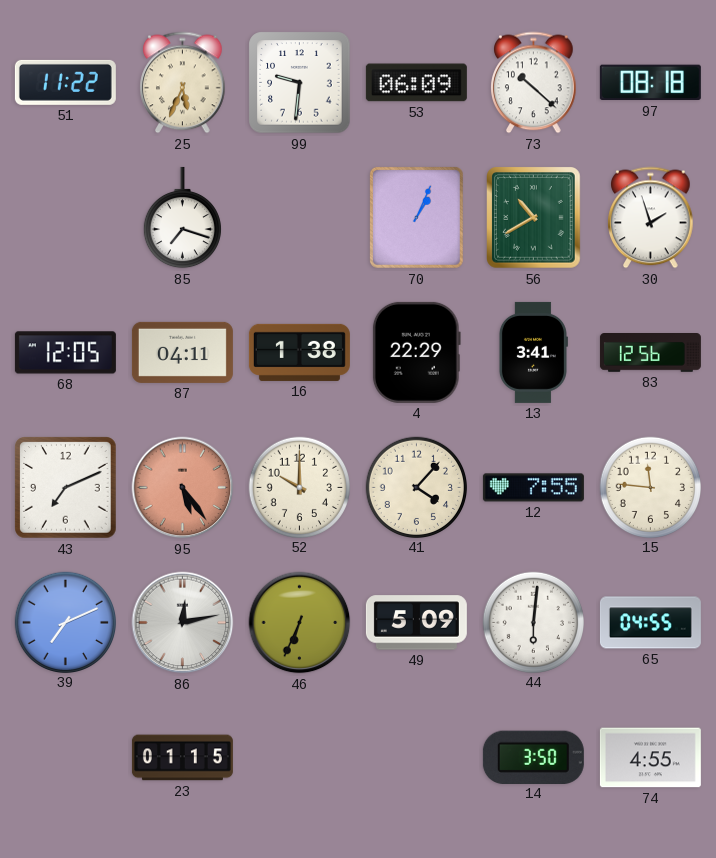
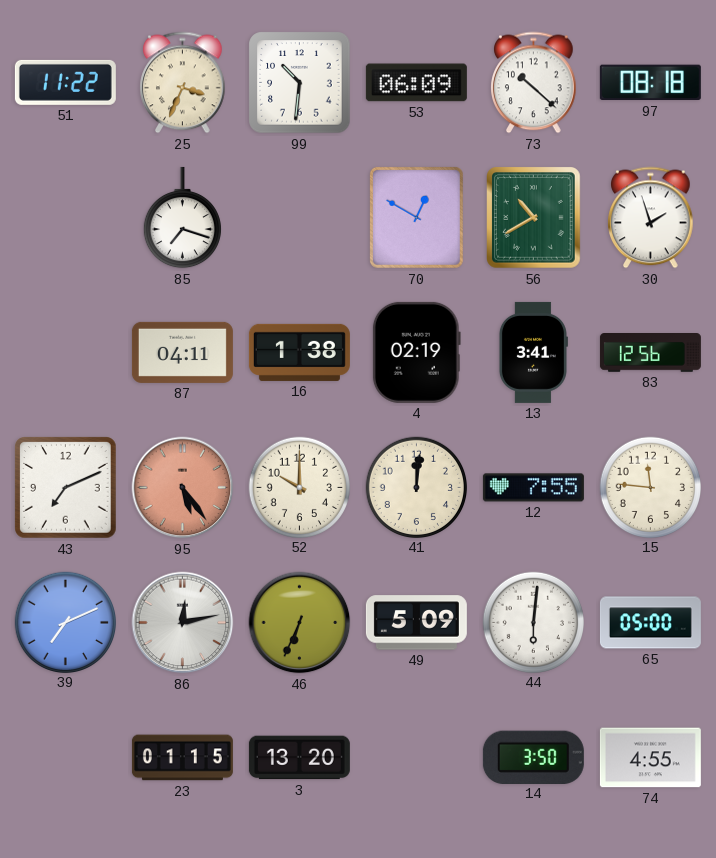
25: 5:34 -> 3:34 (183, 83)
99: 9:31 -> 10:31 (300, 83)
70: 1:04 -> 12:50 (416, 217)
68: 12:05 -> none (65, 353)
4: 22:29 -> 02:19 (416, 352)
41: 4:07 -> 12:01 (416, 487)
65: 04:55 -> 05:00 (650, 623)
3: none -> 13:20 (299, 758)
